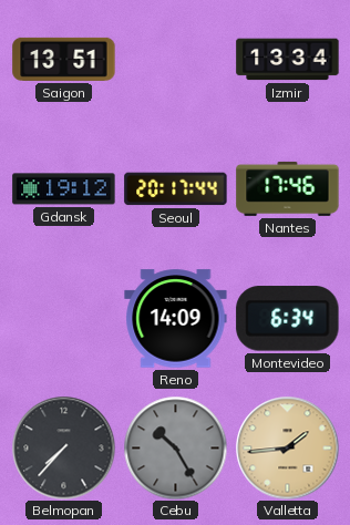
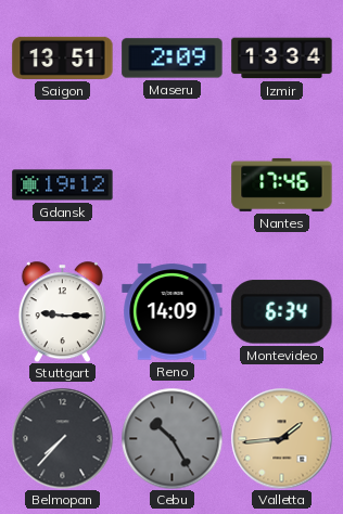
Maseru: none -> 2:09 (173, 59)
Seoul: 20:17 -> none (176, 189)
Stuttgart: none -> 9:15 (62, 311)
